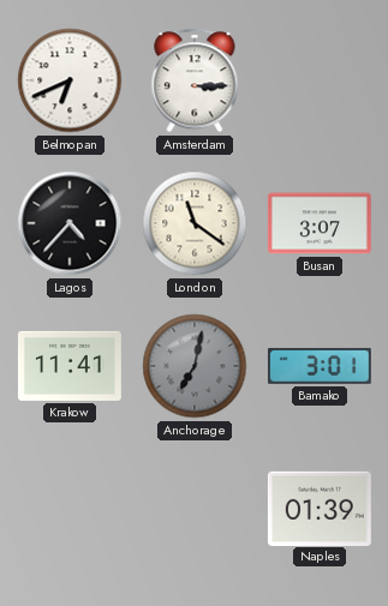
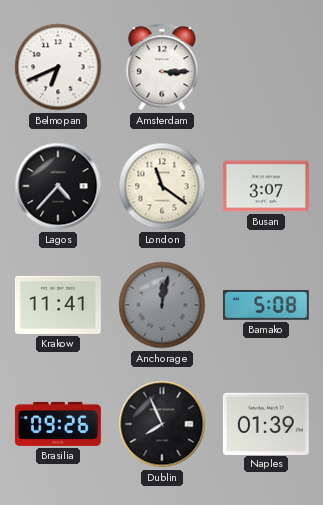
Anchorage: 7:02 -> 12:02 (162, 305)
Bamako: 3:01 -> 5:08 (266, 305)
Brasilia: none -> 09:26 (58, 424)
Dublin: none -> 7:56 (162, 424)
